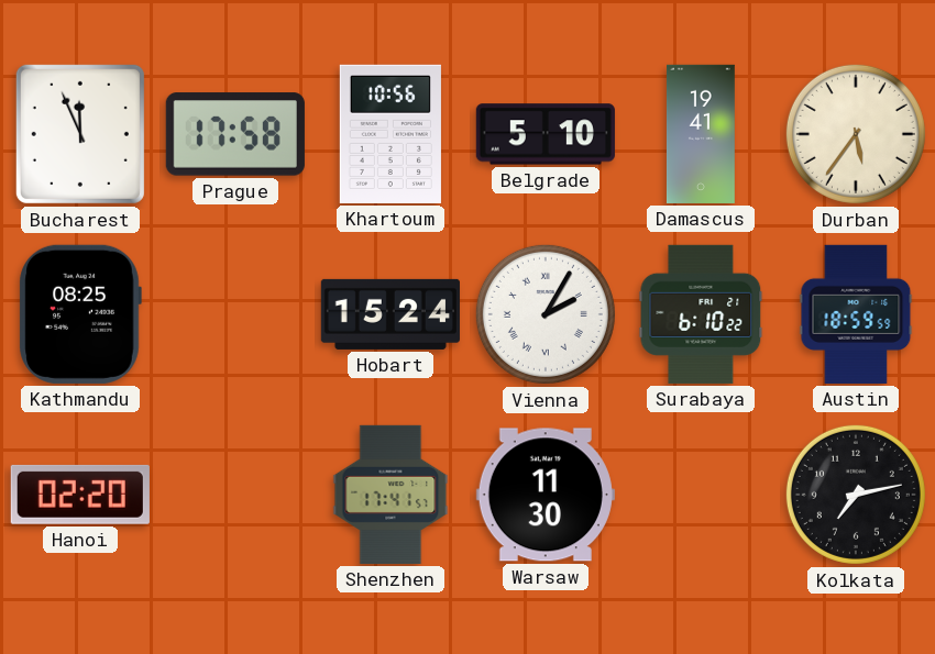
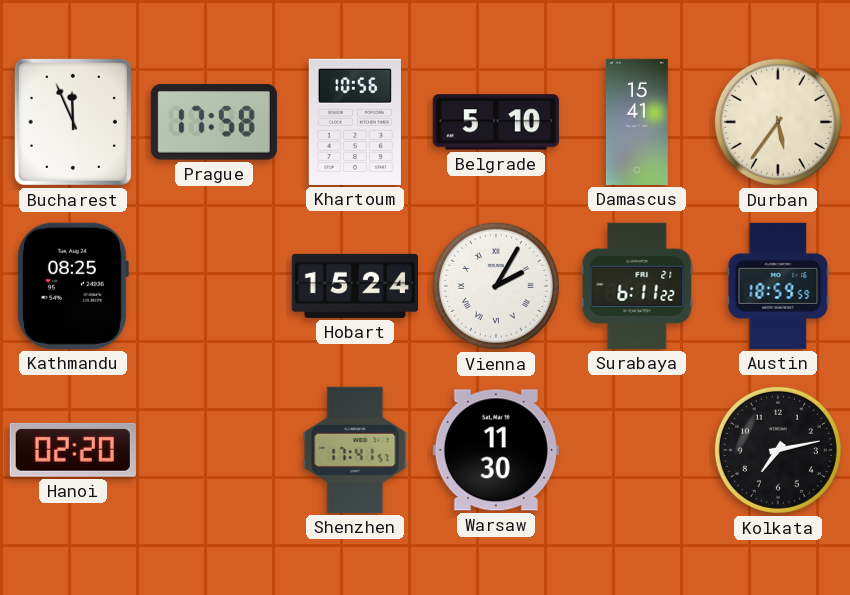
Damascus: 19:41 -> 15:41 (637, 122)
Surabaya: 6:10 -> 6:11 (637, 286)
